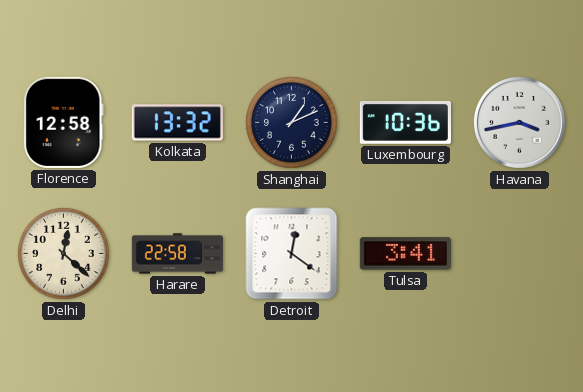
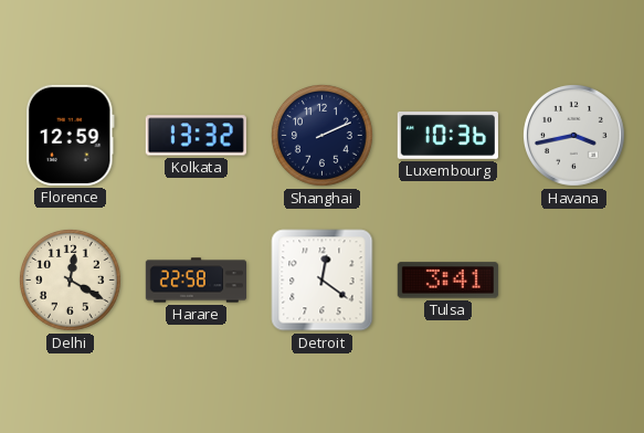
Florence: 12:58 -> 12:59 (70, 135)
Shanghai: 1:11 -> 2:11 (323, 136)
Delhi: 12:22 -> 12:20 (71, 281)
